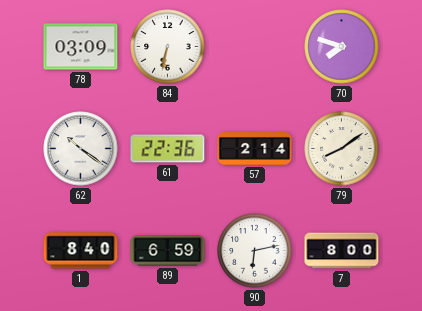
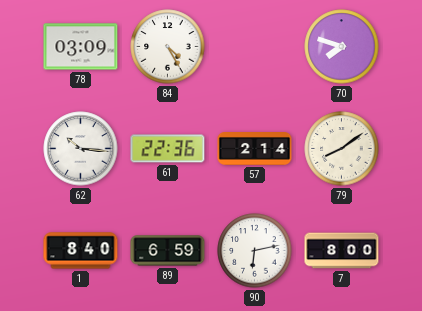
84: 6:32 -> 4:25 (168, 47)
62: 10:21 -> 10:16 (81, 149)
